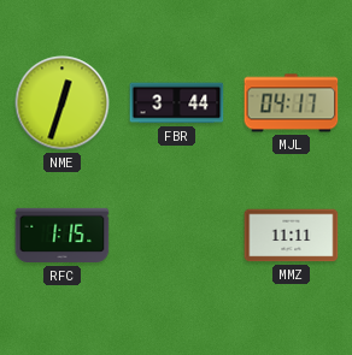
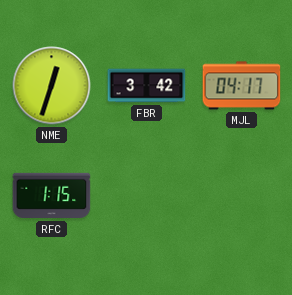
FBR: 3:44 -> 3:42 (147, 86)
MMZ: 11:11 -> none (292, 236)
